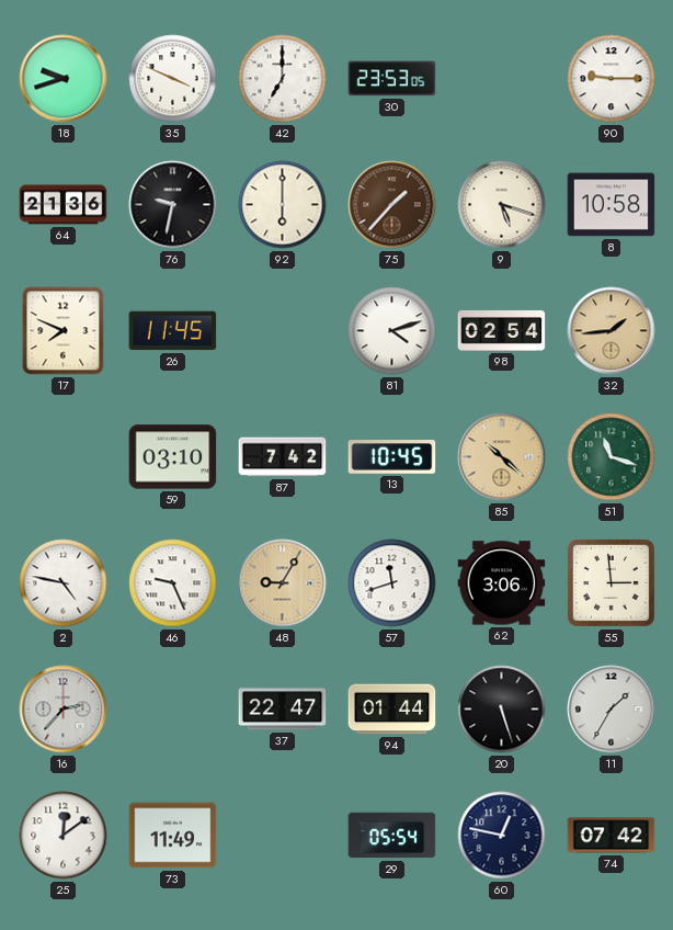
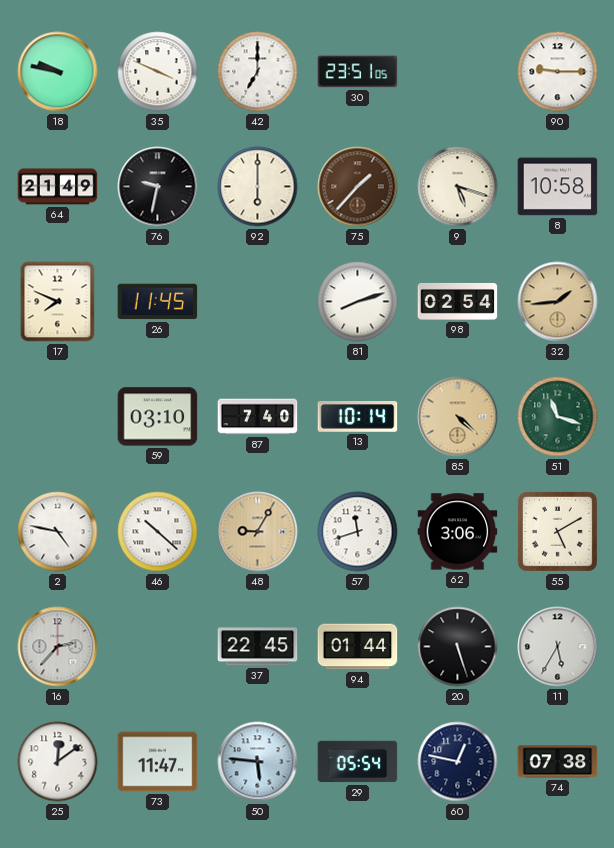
18: 9:42 -> 9:47 (58, 72)
30: 23:53 -> 23:51 (358, 72)
64: 21:36 -> 21:49 (58, 187)
81: 4:12 -> 8:12 (358, 302)
87: 7:42 -> 7:40 (258, 417)
13: 10:45 -> 10:14 (358, 417)
85: 10:22 -> 4:22 (458, 417)
46: 9:26 -> 10:22 (158, 532)
55: 2:59 -> 5:10 (557, 531)
37: 22:47 -> 22:45 (258, 647)
11: 1:35 -> 5:35 (558, 647)
73: 11:49 -> 11:47 (158, 762)
50: none -> 5:46 (258, 762)
74: 07:42 -> 07:38 (558, 762)
